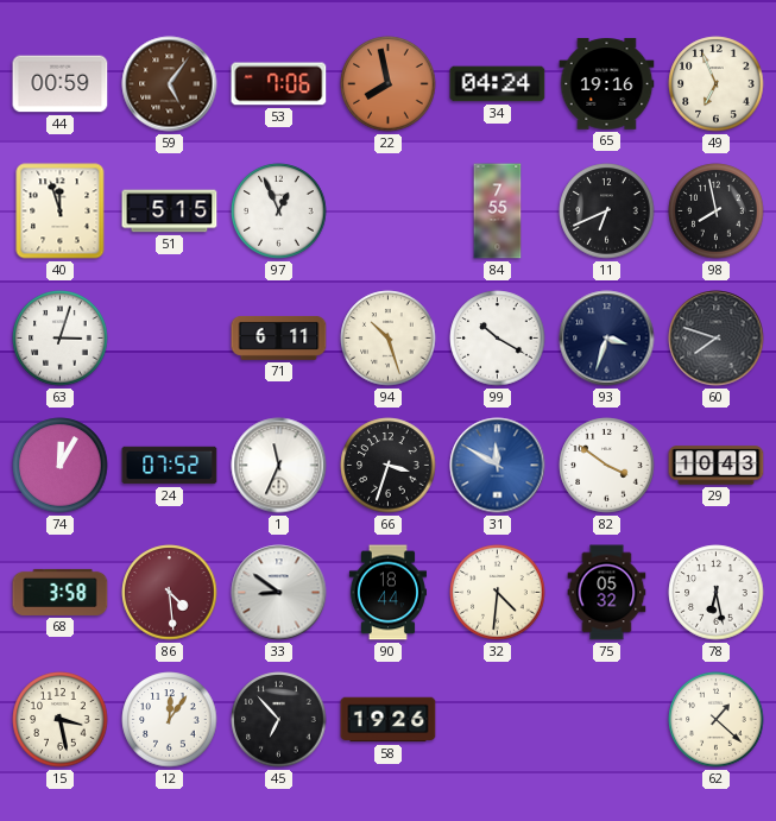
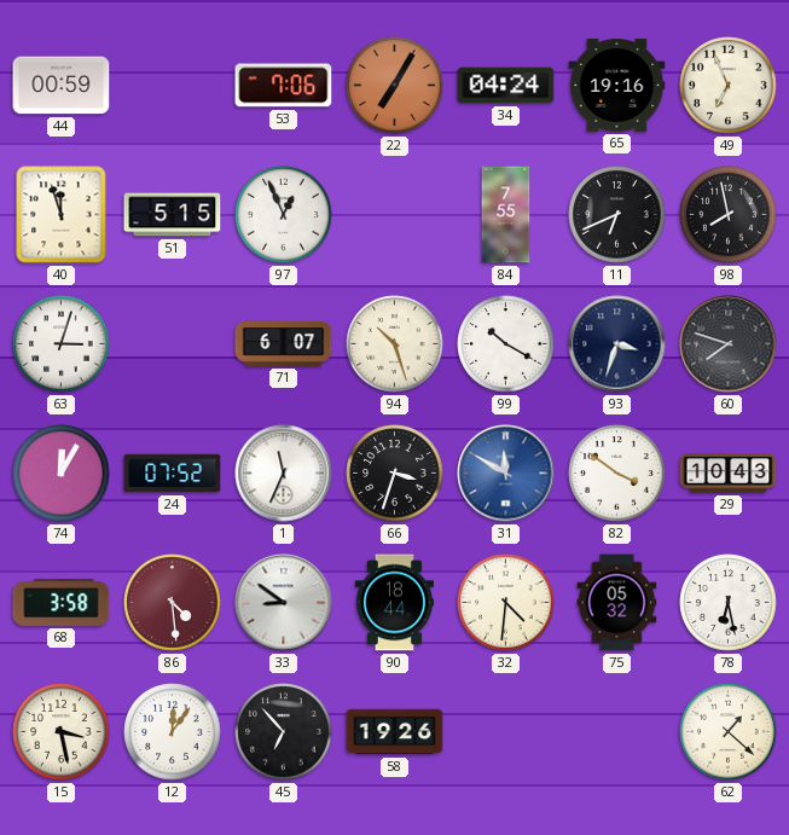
59: 5:06 -> none (170, 84)
22: 7:58 -> 7:05 (395, 86)
71: 6:11 -> 6:07 (284, 343)
